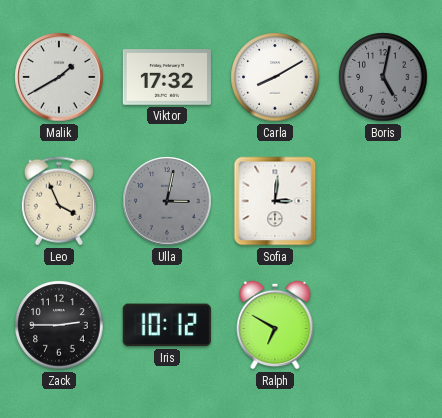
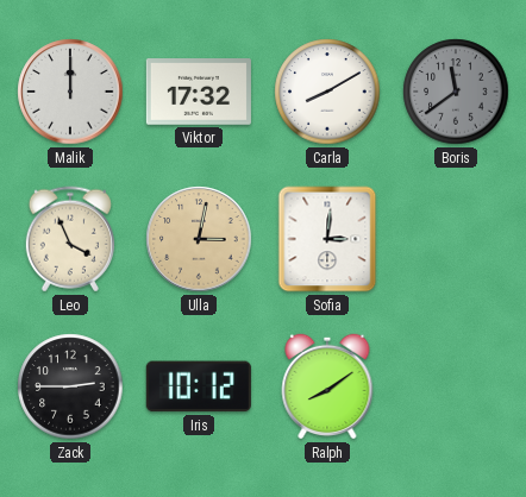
Malik: 1:40 -> 12:00 (70, 92)
Boris: 5:02 -> 11:39 (456, 92)
Ulla dial: grey -> champagne (199, 239)
Ralph: 6:50 -> 8:09 (327, 386)
